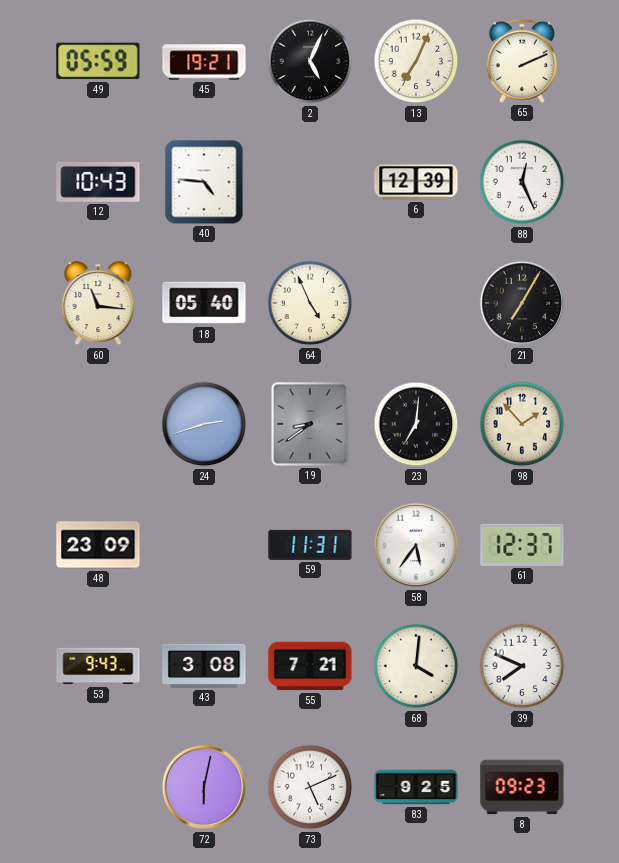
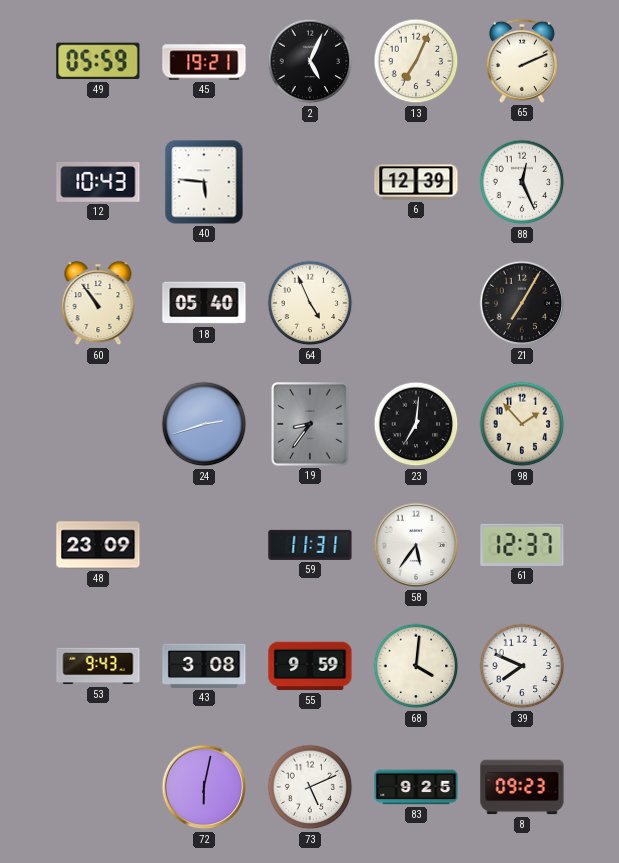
40: 4:46 -> 5:46 (204, 182)
60: 11:16 -> 10:54 (98, 304)
19: 8:39 -> 8:36 (310, 424)
55: 7:21 -> 9:59 (310, 666)
